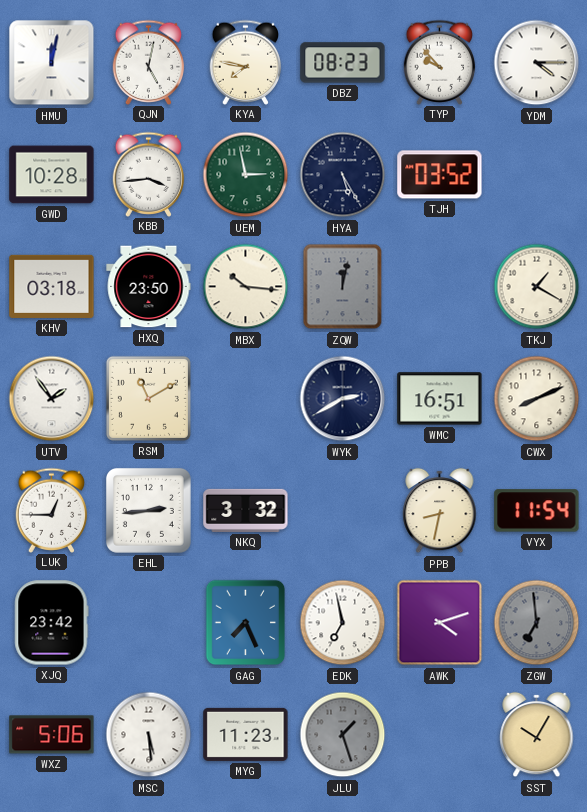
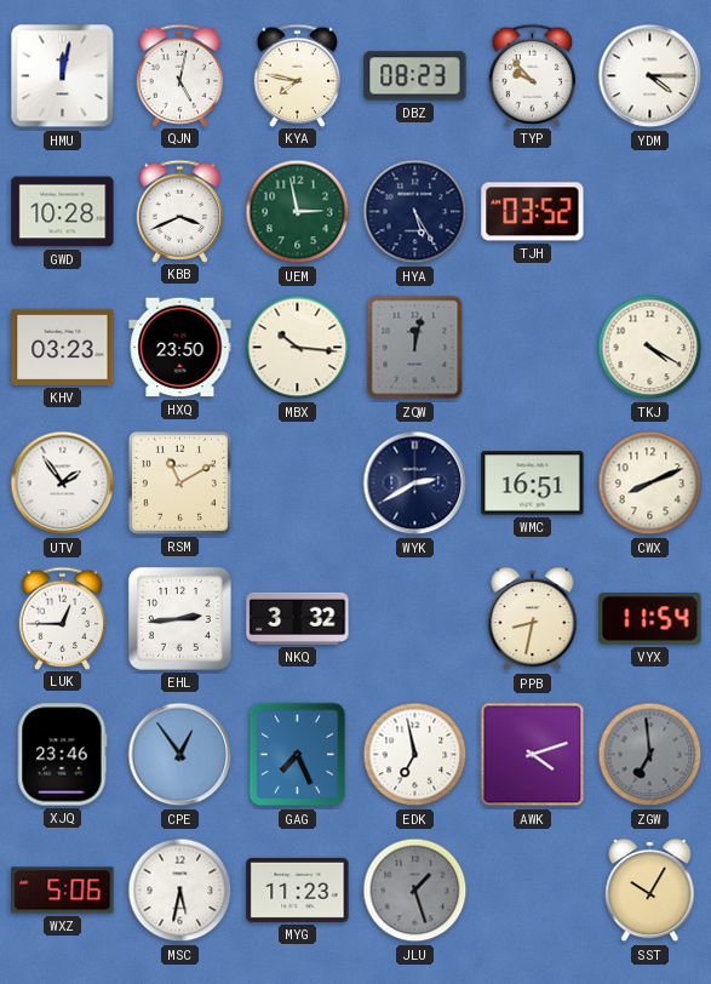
KBB: 3:44 -> 3:41 (180, 211)
KHV: 03:18 -> 03:23 (63, 347)
TKJ: 1:20 -> 4:20 (650, 348)
XJQ: 23:42 -> 23:46 (63, 755)
CPE: none -> 12:54 (180, 755)
MSC: 5:29 -> 5:32 (180, 891)
